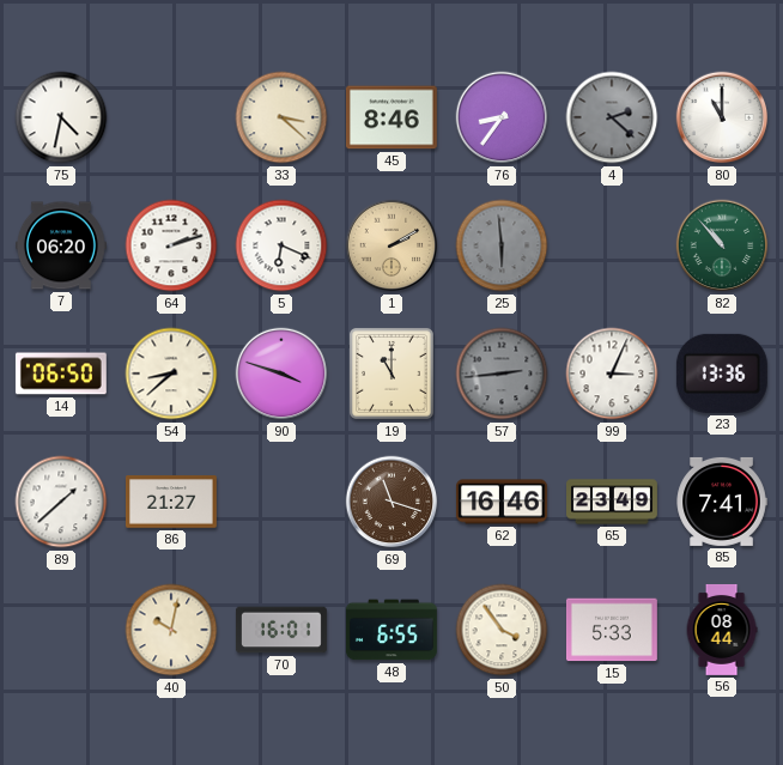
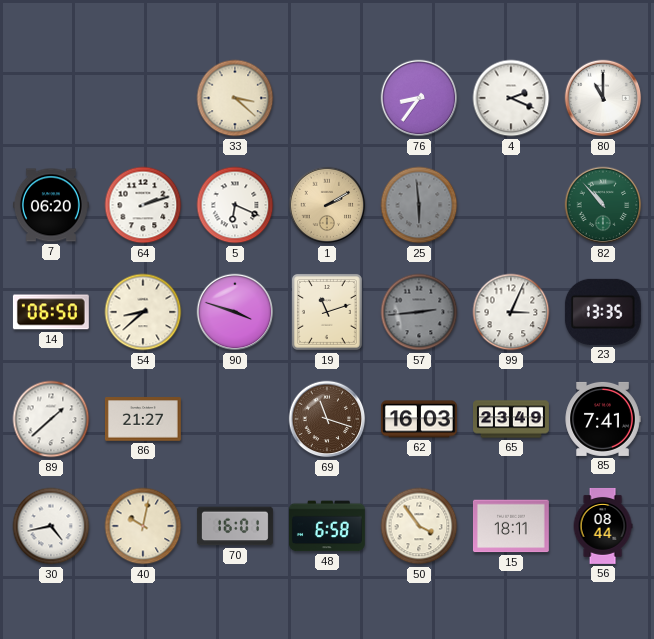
75: 4:32 -> none (61, 117)
45: 8:46 -> none (391, 117)
4: 2:22 -> 2:19 (511, 98)
4 dial: grey -> white (511, 98)
19: 11:00 -> 11:12 (327, 312)
23: 13:36 -> 13:35 (603, 312)
62: 16:46 -> 16:03 (419, 419)
30: none -> 4:43 (51, 526)
48: 6:55 -> 6:58 (327, 526)
15: 5:33 -> 18:11 (511, 526)
